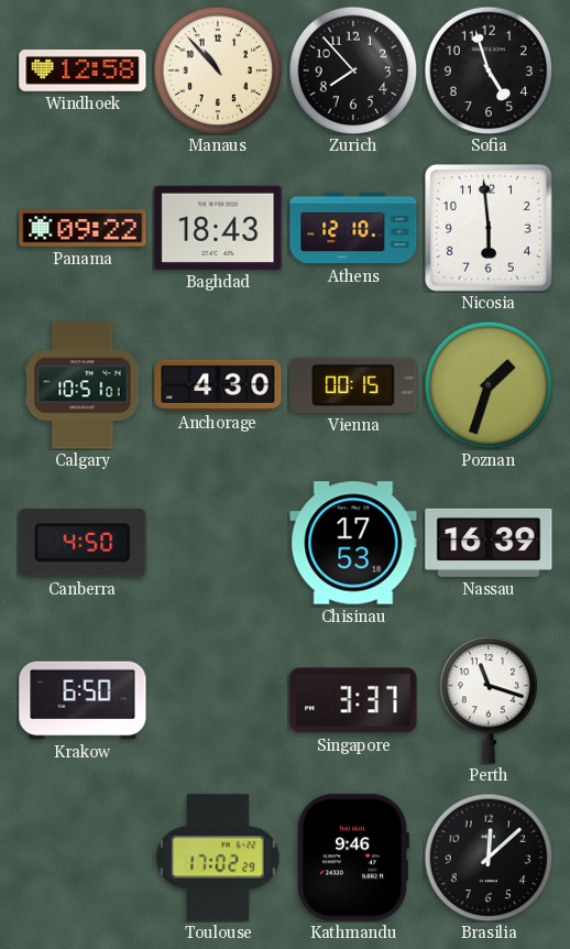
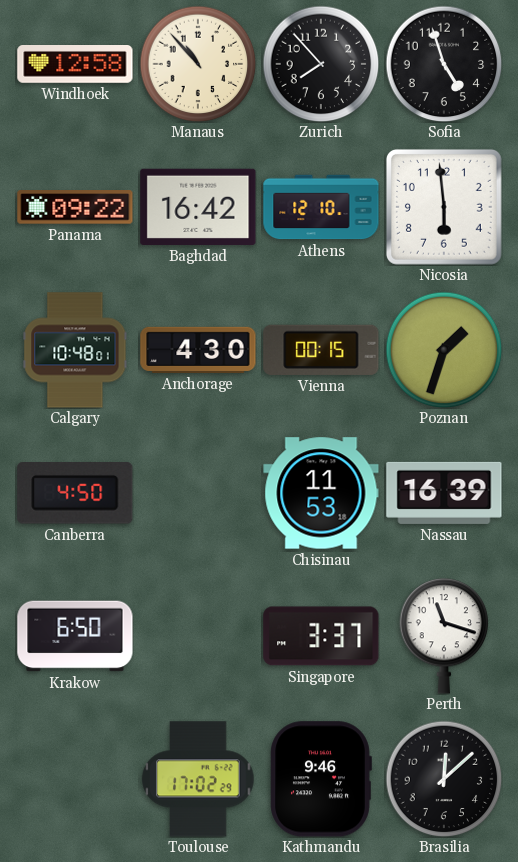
Baghdad: 18:43 -> 16:42 (198, 207)
Calgary: 10:51 -> 10:48 (75, 350)
Chisinau: 17:53 -> 11:53 (321, 493)
